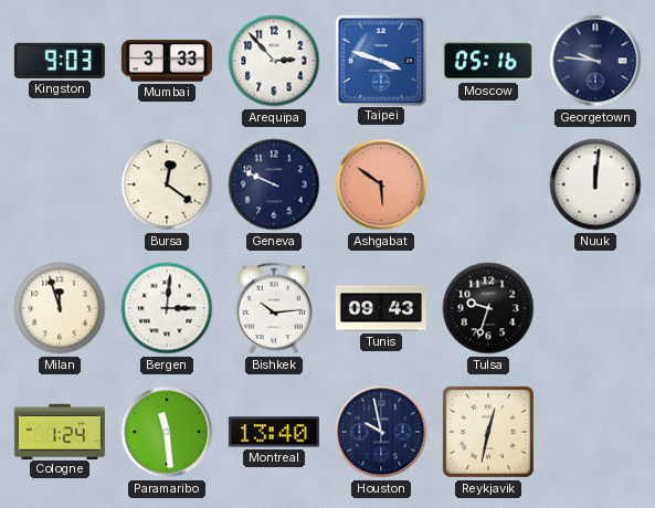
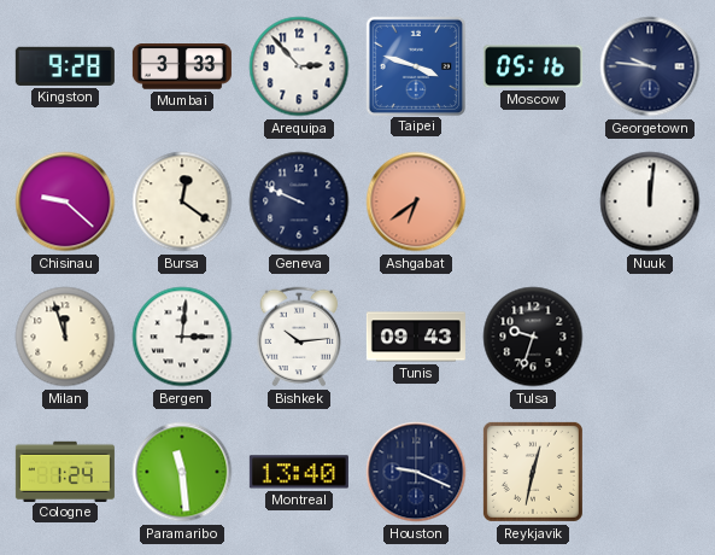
Kingston: 9:03 -> 9:28 (65, 66)
Chisinau: none -> 9:22 (65, 201)
Ashgabat: 5:51 -> 6:39 (416, 201)
Houston: 9:58 -> 9:19 (416, 472)
